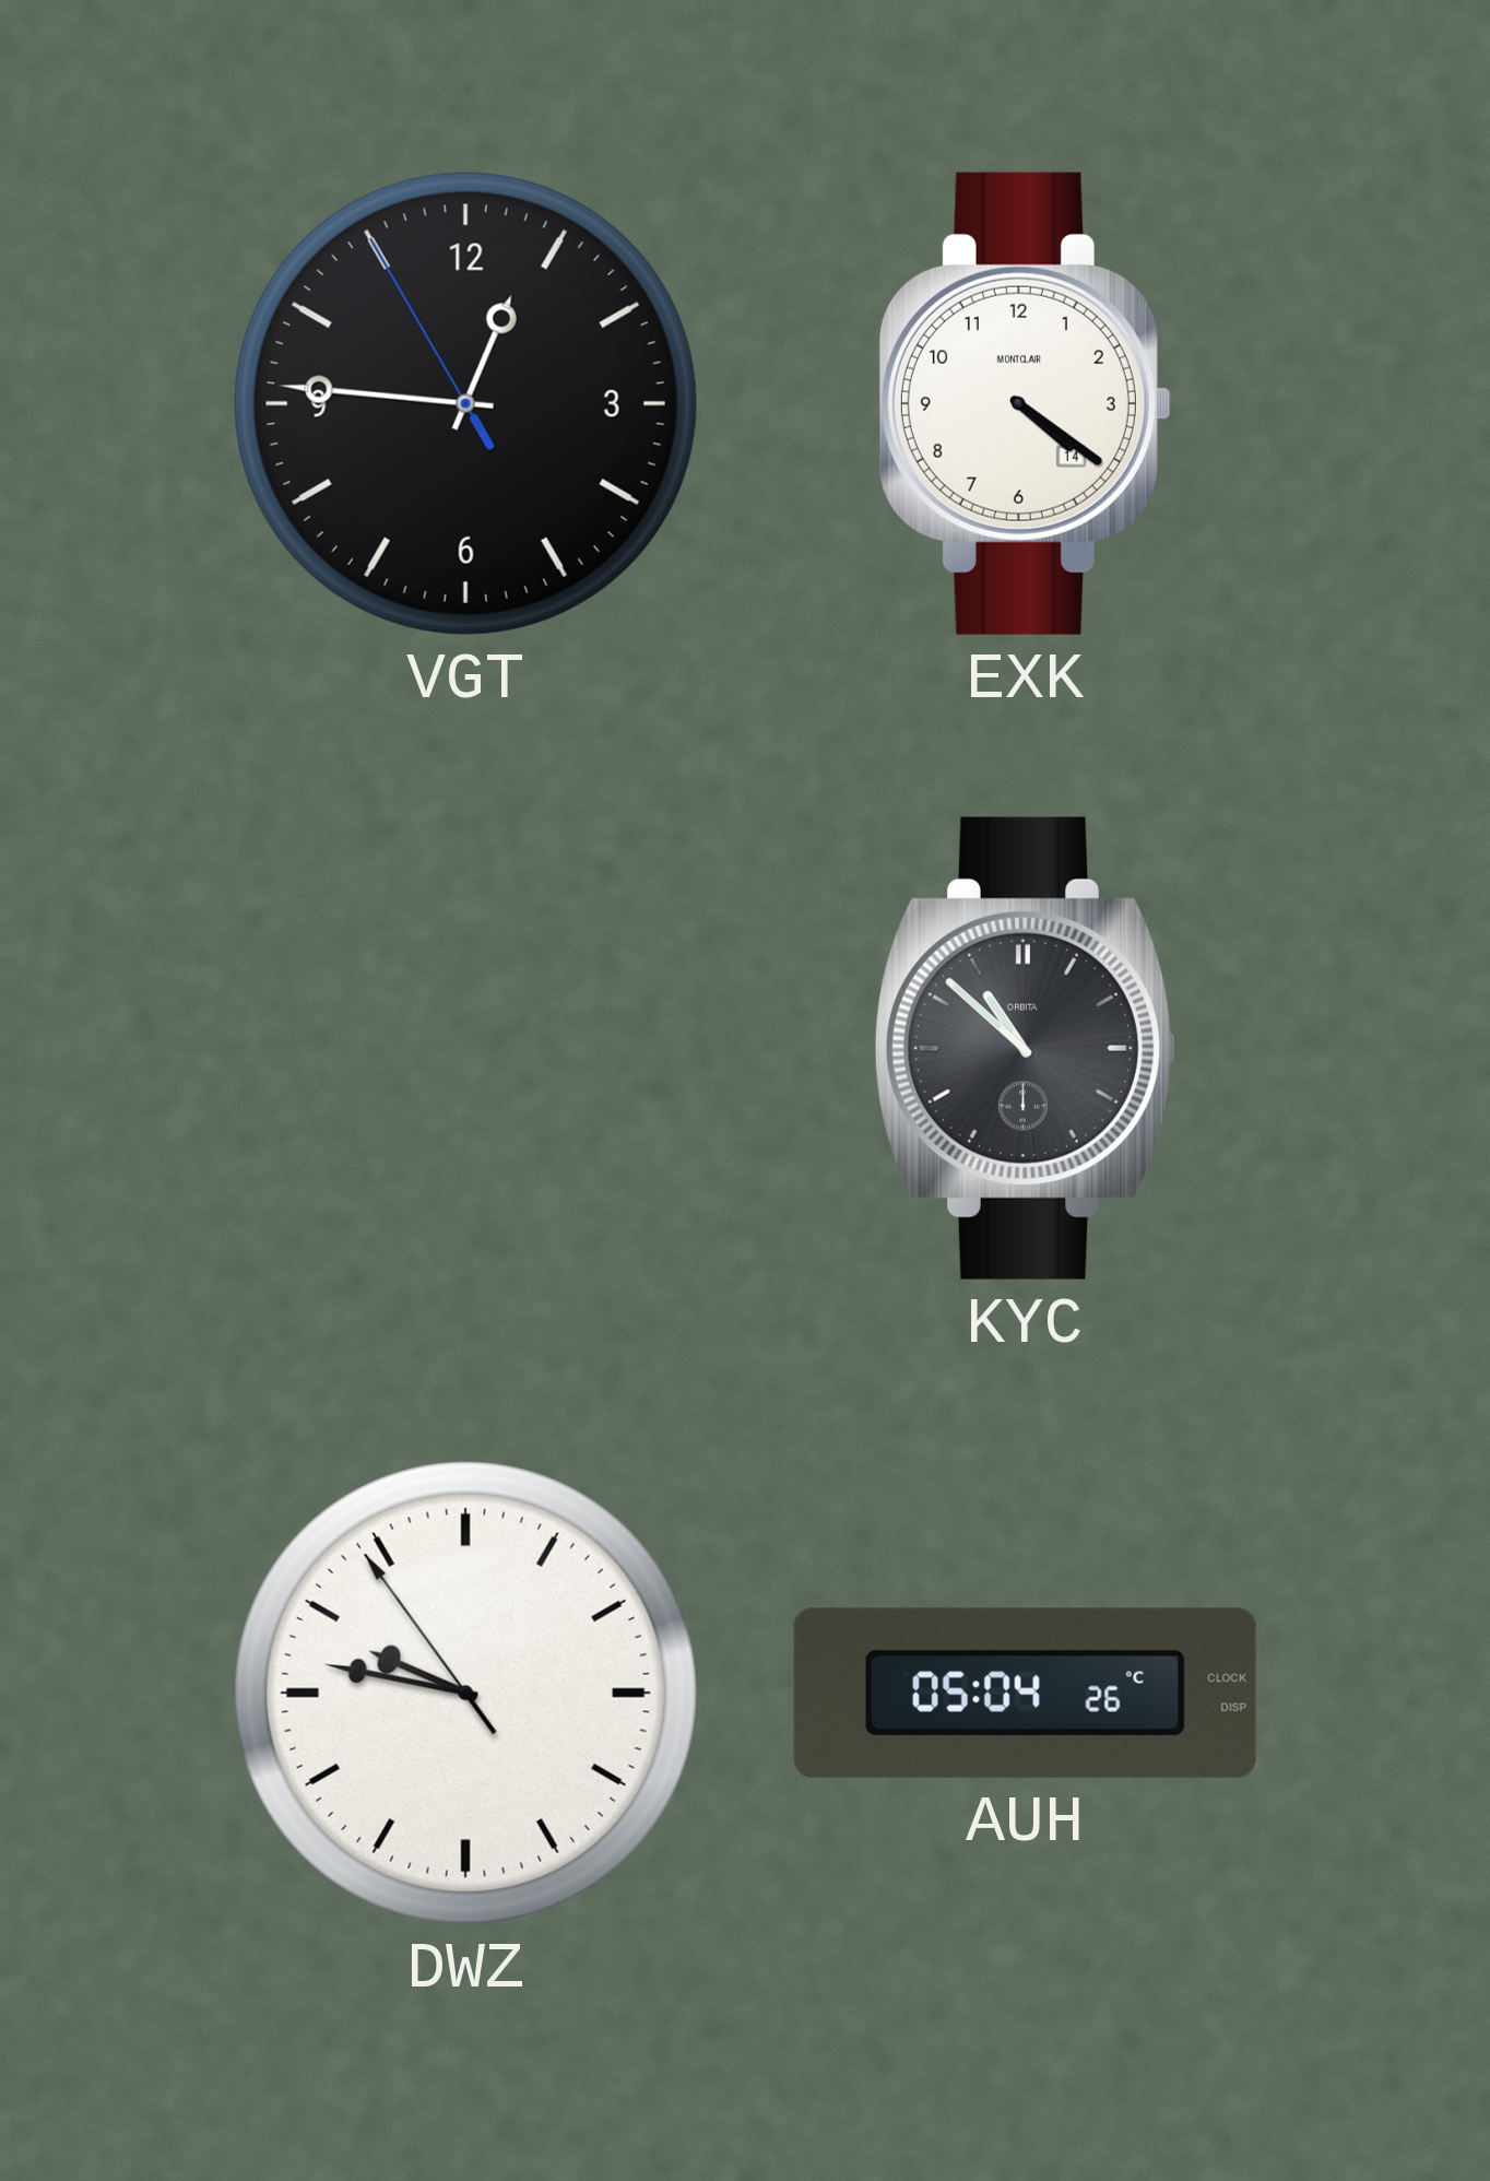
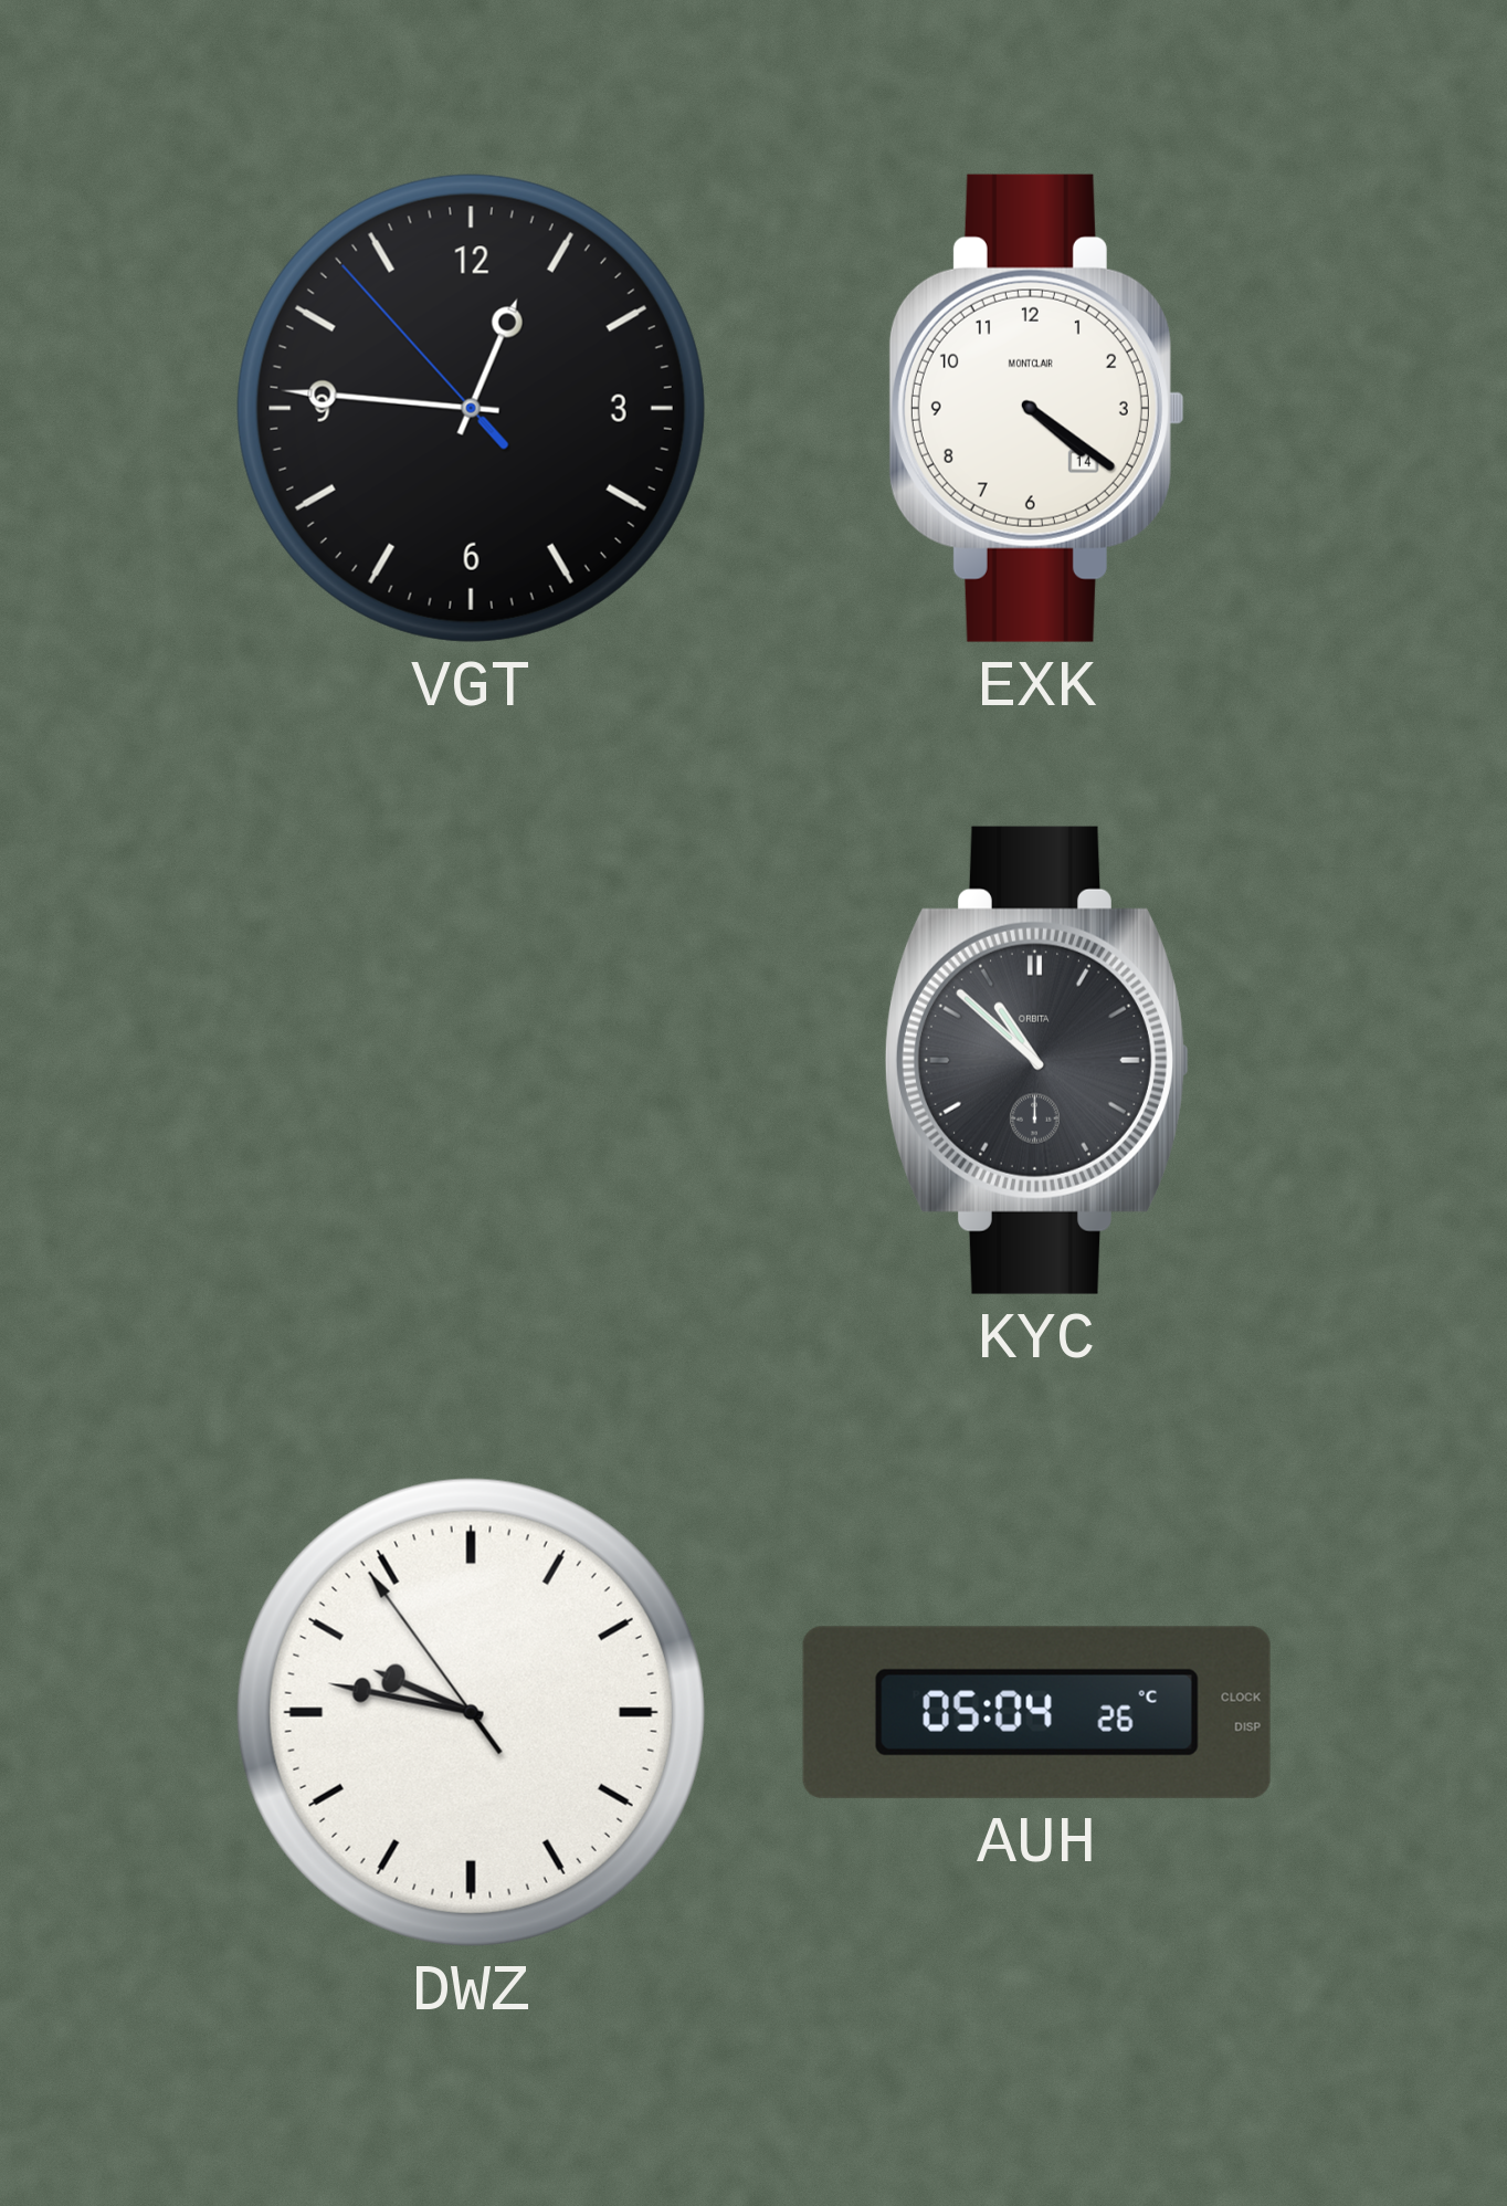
VGT: 12:45:55 -> 12:45:53 (471, 408)
